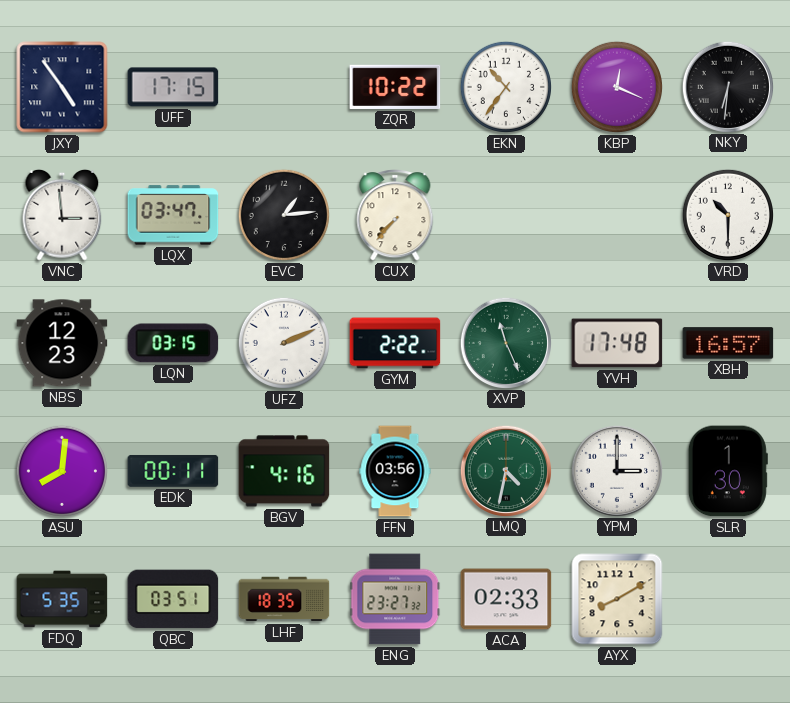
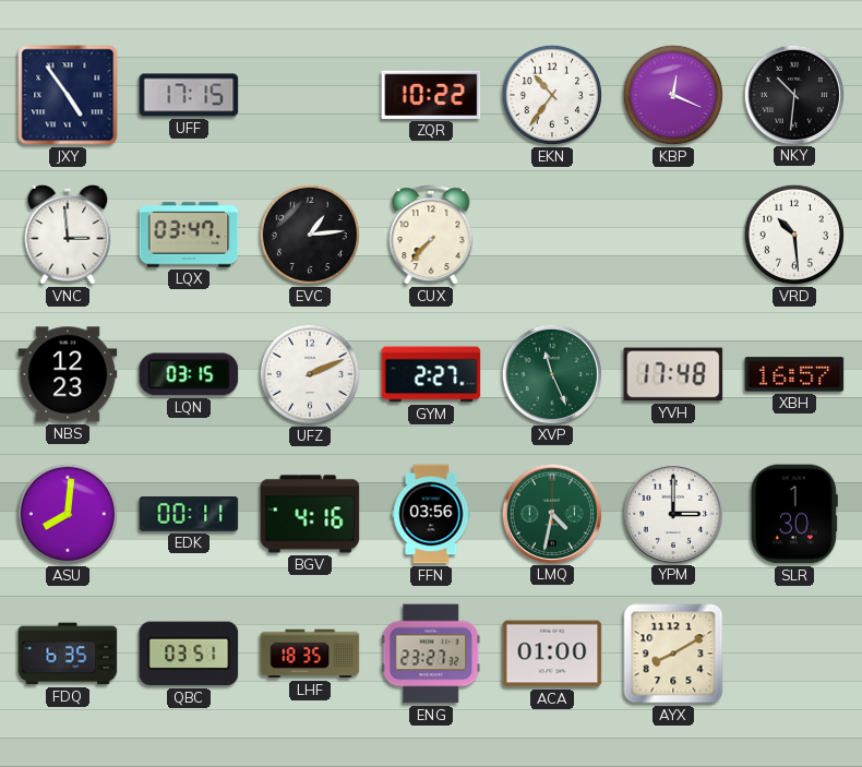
NKY: 6:31 -> 10:31 (793, 94)
VRD: 10:30 -> 10:29 (794, 235)
GYM: 2:22 -> 2:27 (431, 374)
FDQ: 5:35 -> 6:35 (68, 654)
ACA: 02:33 -> 01:00 (552, 654)
